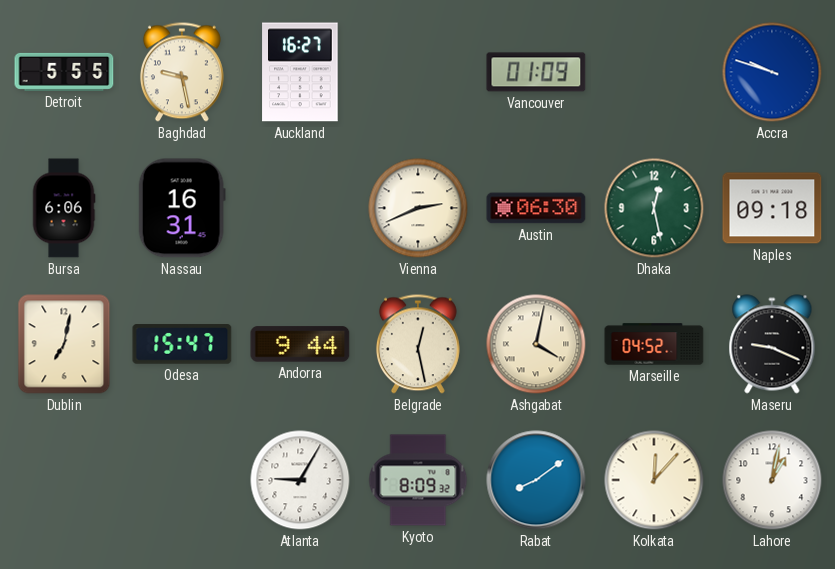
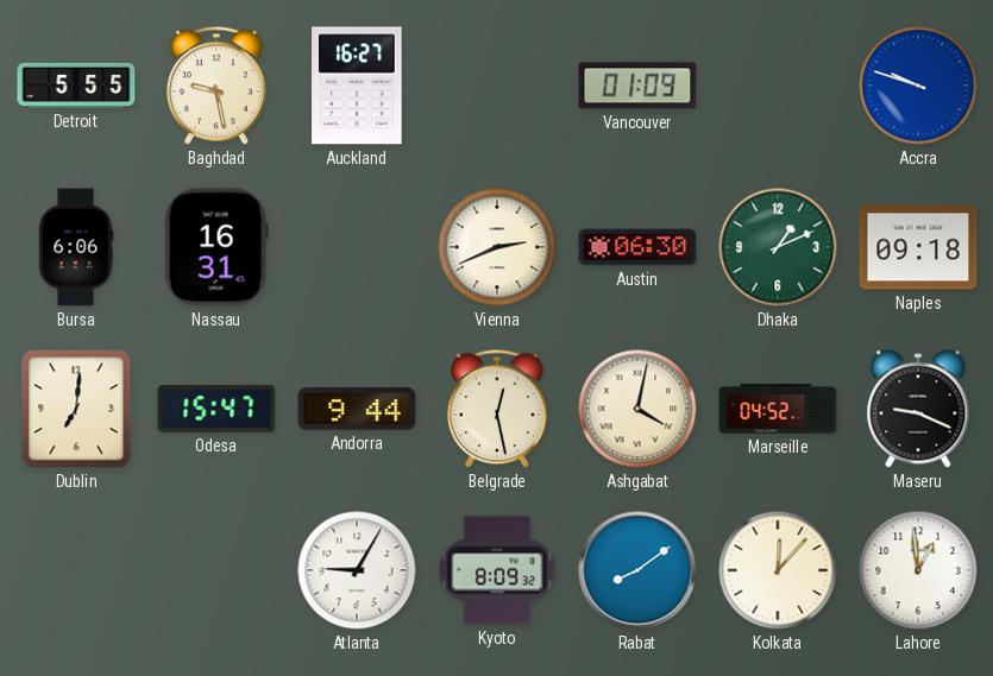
Dhaka: 12:28 -> 1:11 (778, 247)
Dublin: 7:02 -> 7:01 (76, 409)
Lahore: 1:02 -> 12:59 (918, 570)
